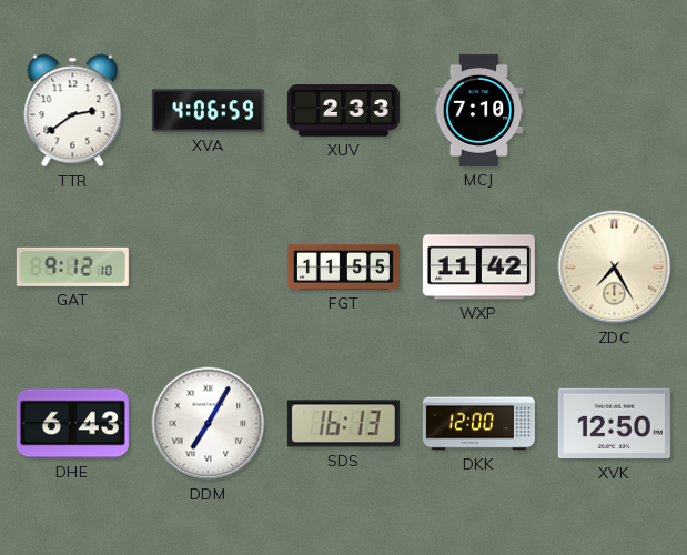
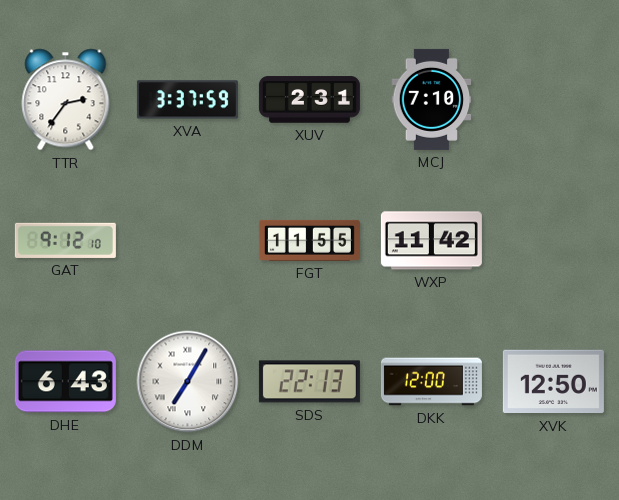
TTR: 2:39 -> 2:36 (66, 100)
XVA: 4:06 -> 3:37 (187, 100)
XUV: 2:33 -> 2:31 (309, 100)
ZDC: 7:25 -> none (615, 268)
SDS: 16:13 -> 22:13 (309, 382)
